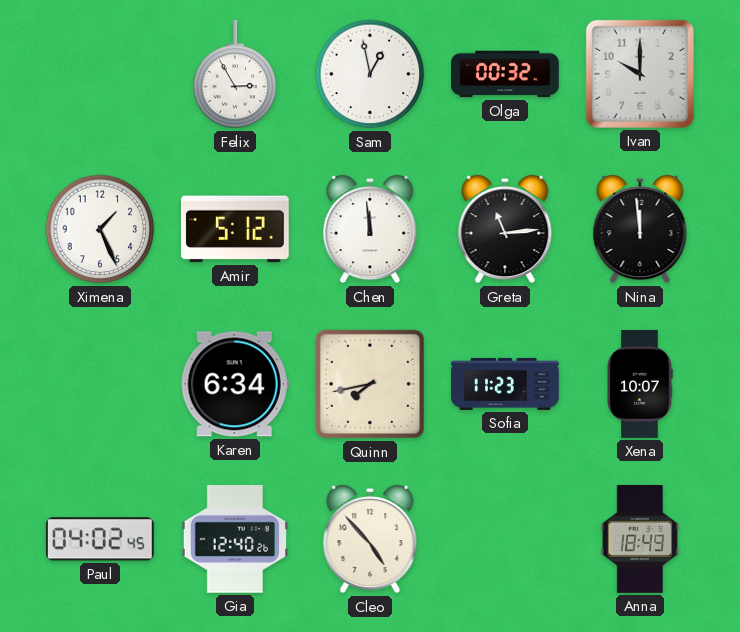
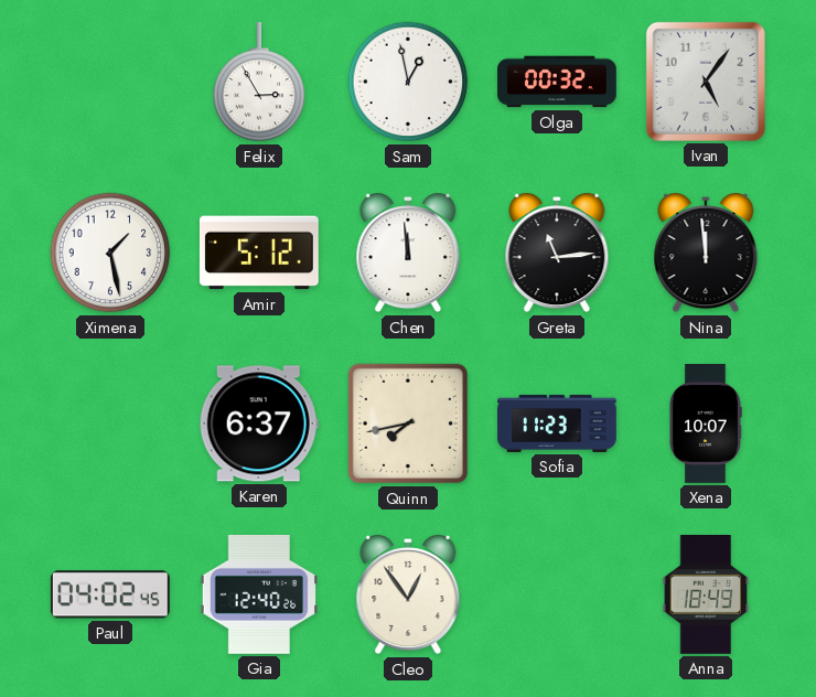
Ivan: 10:00 -> 5:06 (706, 82)
Ximena: 1:26 -> 1:28 (110, 253)
Karen: 6:34 -> 6:37 (259, 423)
Cleo: 4:53 -> 12:54 (408, 594)
